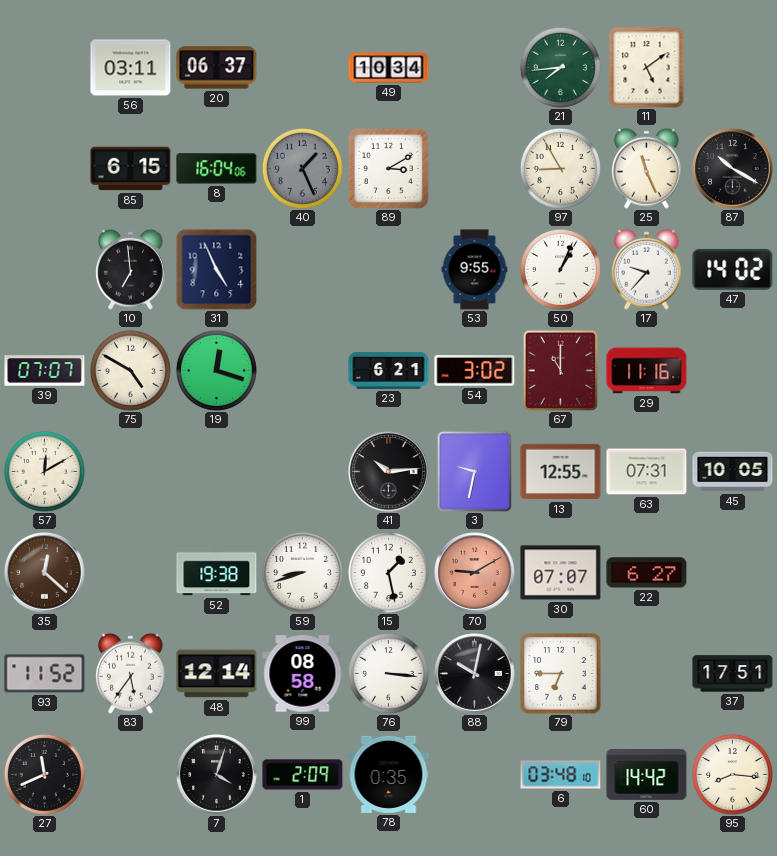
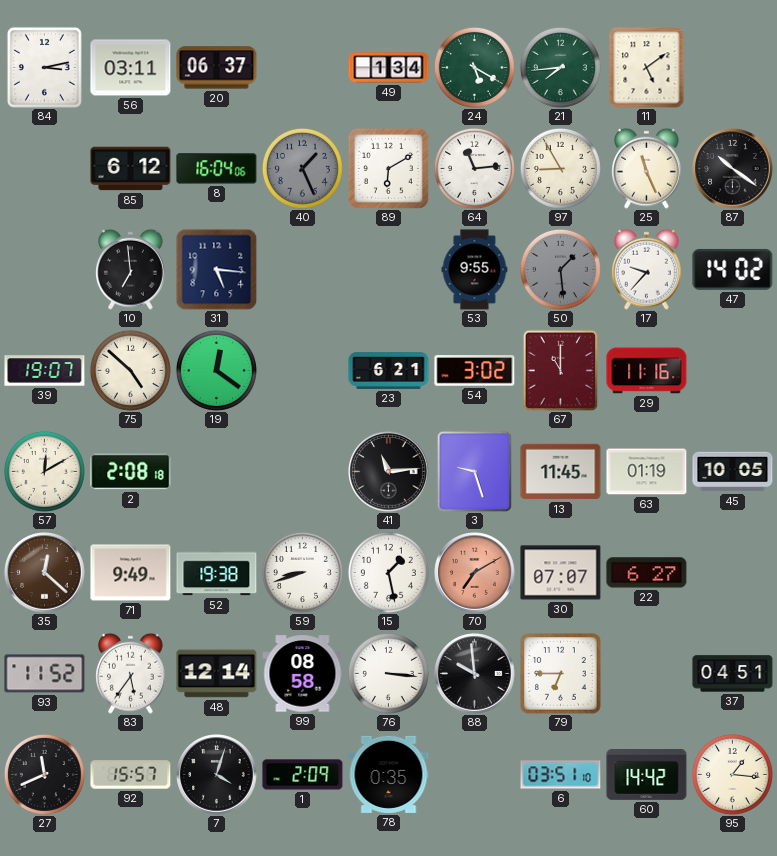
84: none -> 3:13 (44, 67)
49: 10:34 -> 1:34 (389, 68)
24: none -> 5:20 (474, 67)
85: 6:15 -> 6:12 (131, 169)
89: 3:10 -> 6:10 (388, 168)
64: none -> 11:14 (474, 168)
87: 10:20 -> 10:21 (733, 169)
31: 4:56 -> 5:16 (216, 269)
50: 1:04 -> 1:29 (560, 269)
50 dial: white -> grey (560, 269)
39: 07:07 -> 19:07 (45, 371)
75: 4:50 -> 4:52 (130, 370)
19: 12:18 -> 12:21 (216, 370)
2: none -> 2:08 (131, 472)
41: 10:14 -> 11:14 (389, 472)
3: 9:32 -> 9:27 (475, 471)
13: 12:55 -> 11:45 (561, 472)
63: 07:31 -> 01:19 (647, 472)
71: none -> 9:49 (131, 573)
70: 9:10 -> 7:10 (475, 573)
88: 10:02 -> 9:59 (475, 674)
37: 17:51 -> 04:51 (733, 674)
92: none -> 15:57 (131, 775)
6: 03:48 -> 03:51 (561, 775)
95: 8:16 -> 1:16 (732, 774)
